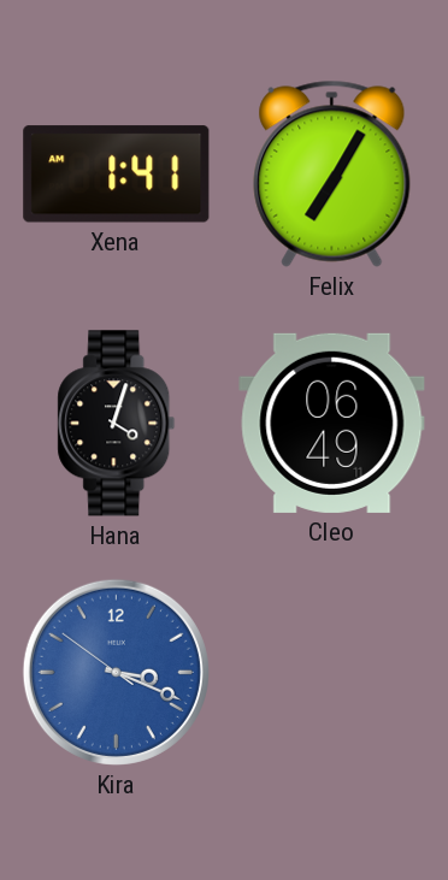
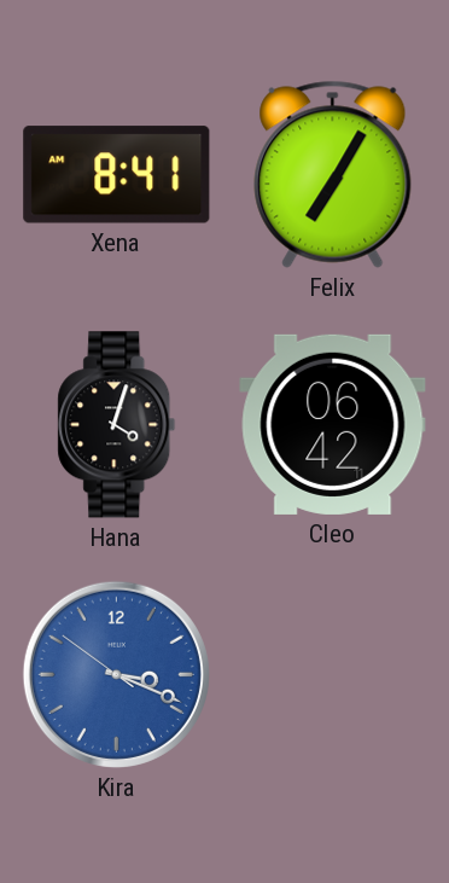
Xena: 1:41 -> 8:41 (117, 175)
Cleo: 06:49 -> 06:42 (333, 424)
